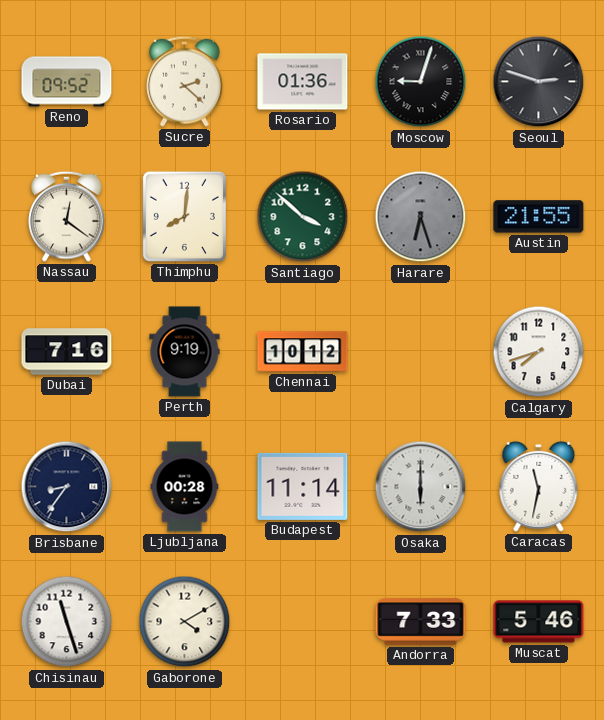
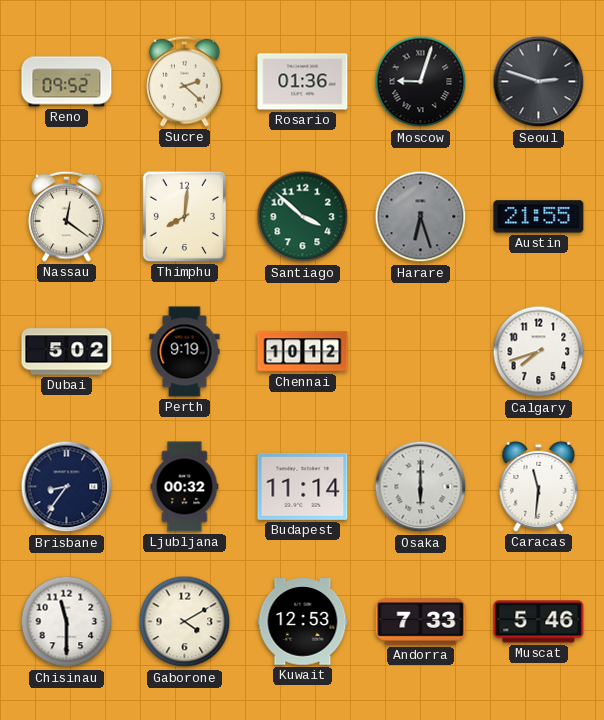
Dubai: 7:16 -> 5:02 (67, 352)
Ljubljana: 00:28 -> 00:32 (185, 487)
Caracas: 11:32 -> 11:31 (539, 486)
Chisinau: 11:27 -> 11:30 (67, 622)
Kuwait: none -> 12:53 (303, 622)
